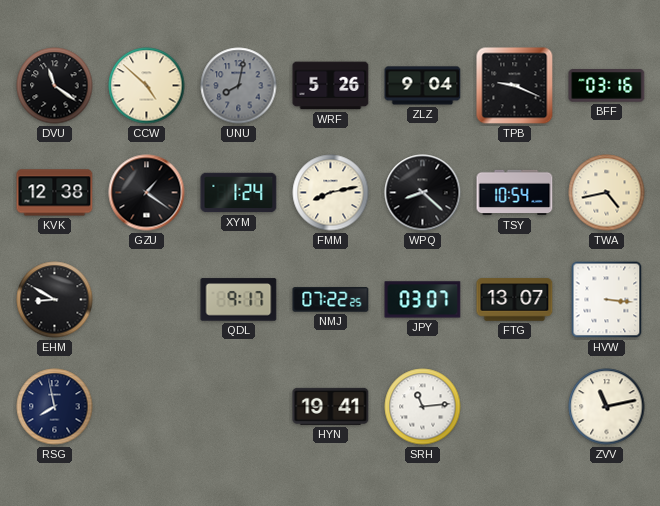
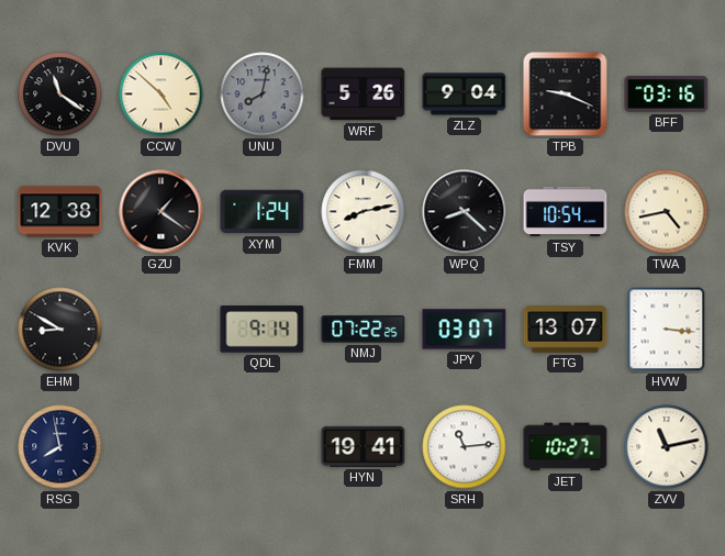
QDL: 9:17 -> 9:14 (263, 330)
JET: none -> 10:27 (566, 447)
